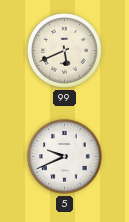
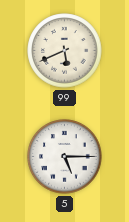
5: 9:41 -> 5:15 (65, 157)
